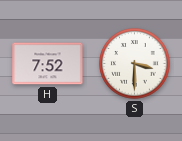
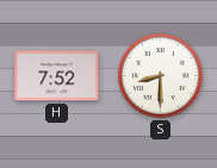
S: 3:30 -> 8:30 (161, 76)
